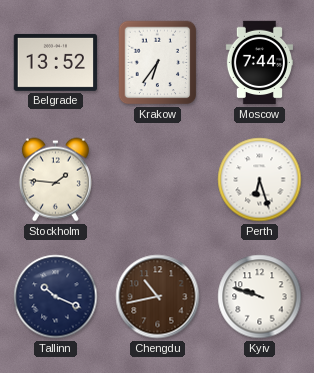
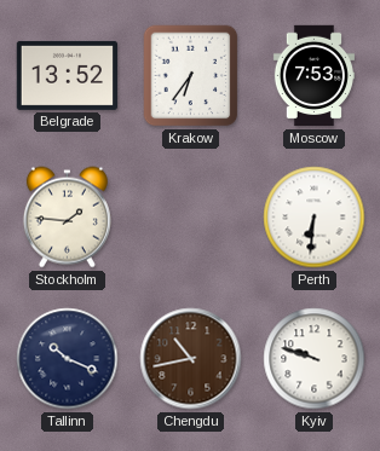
Moscow: 7:44 -> 7:53 (313, 76)
Perth: 6:27 -> 6:31 (315, 218)
